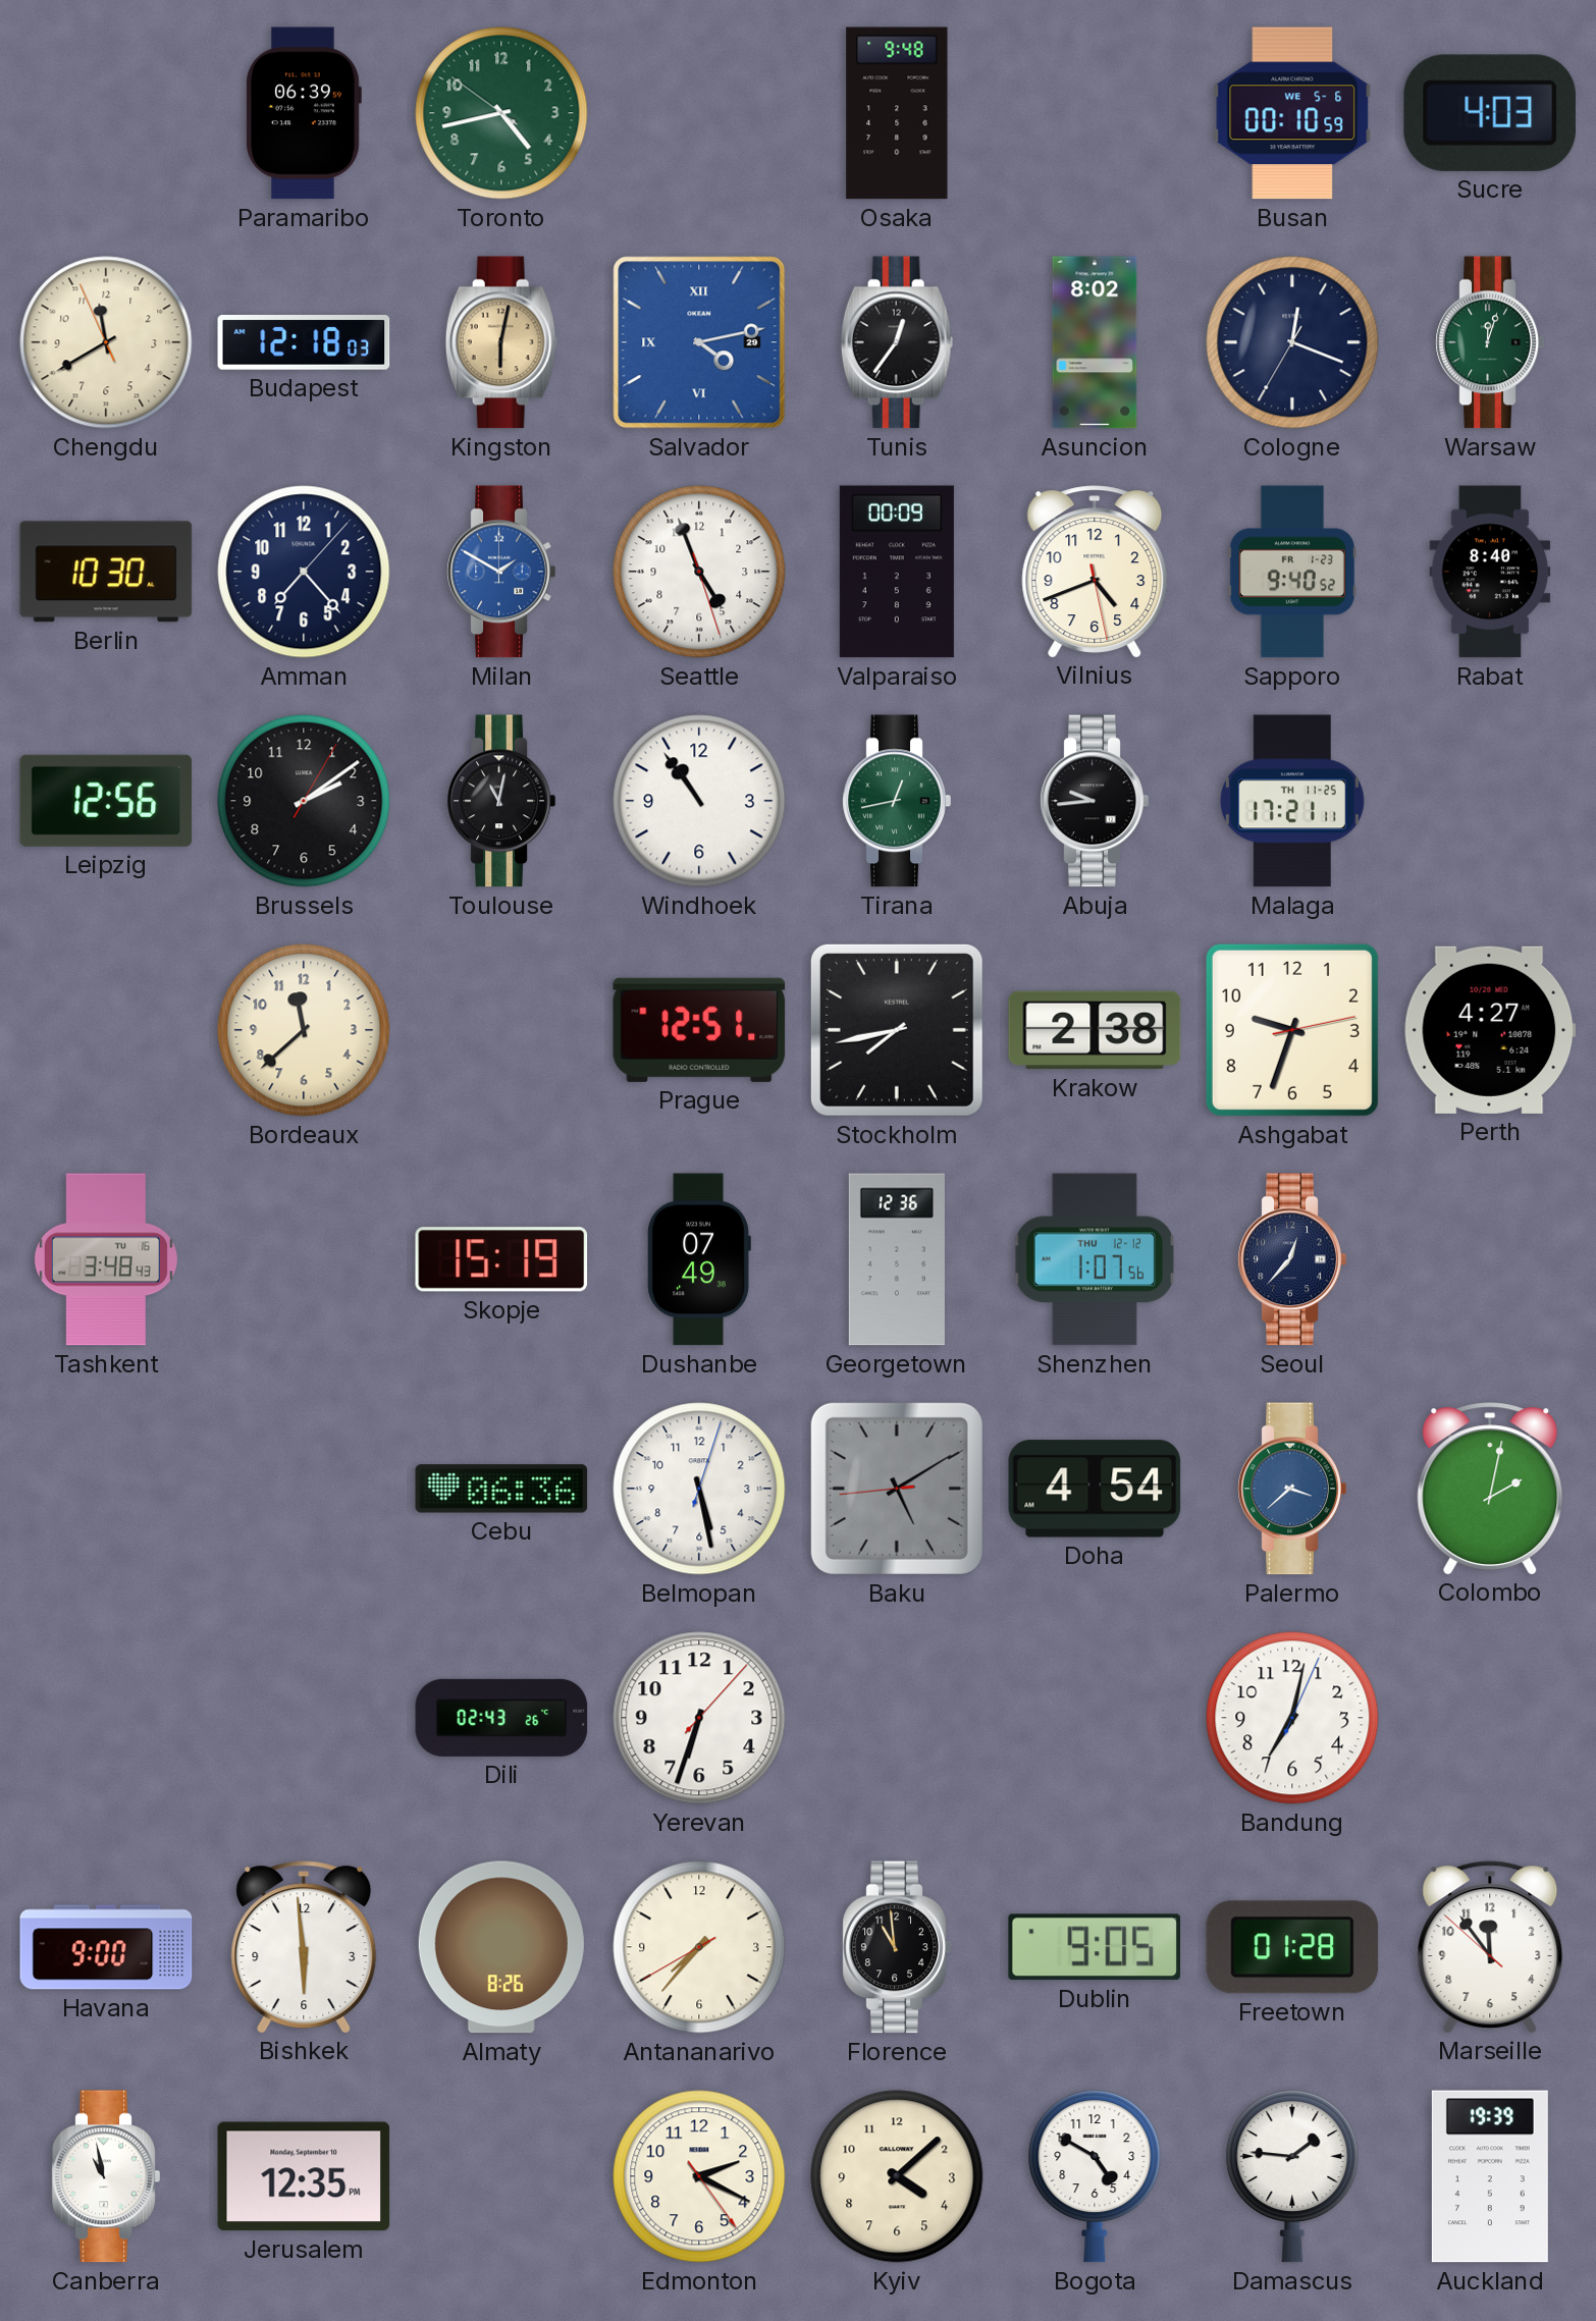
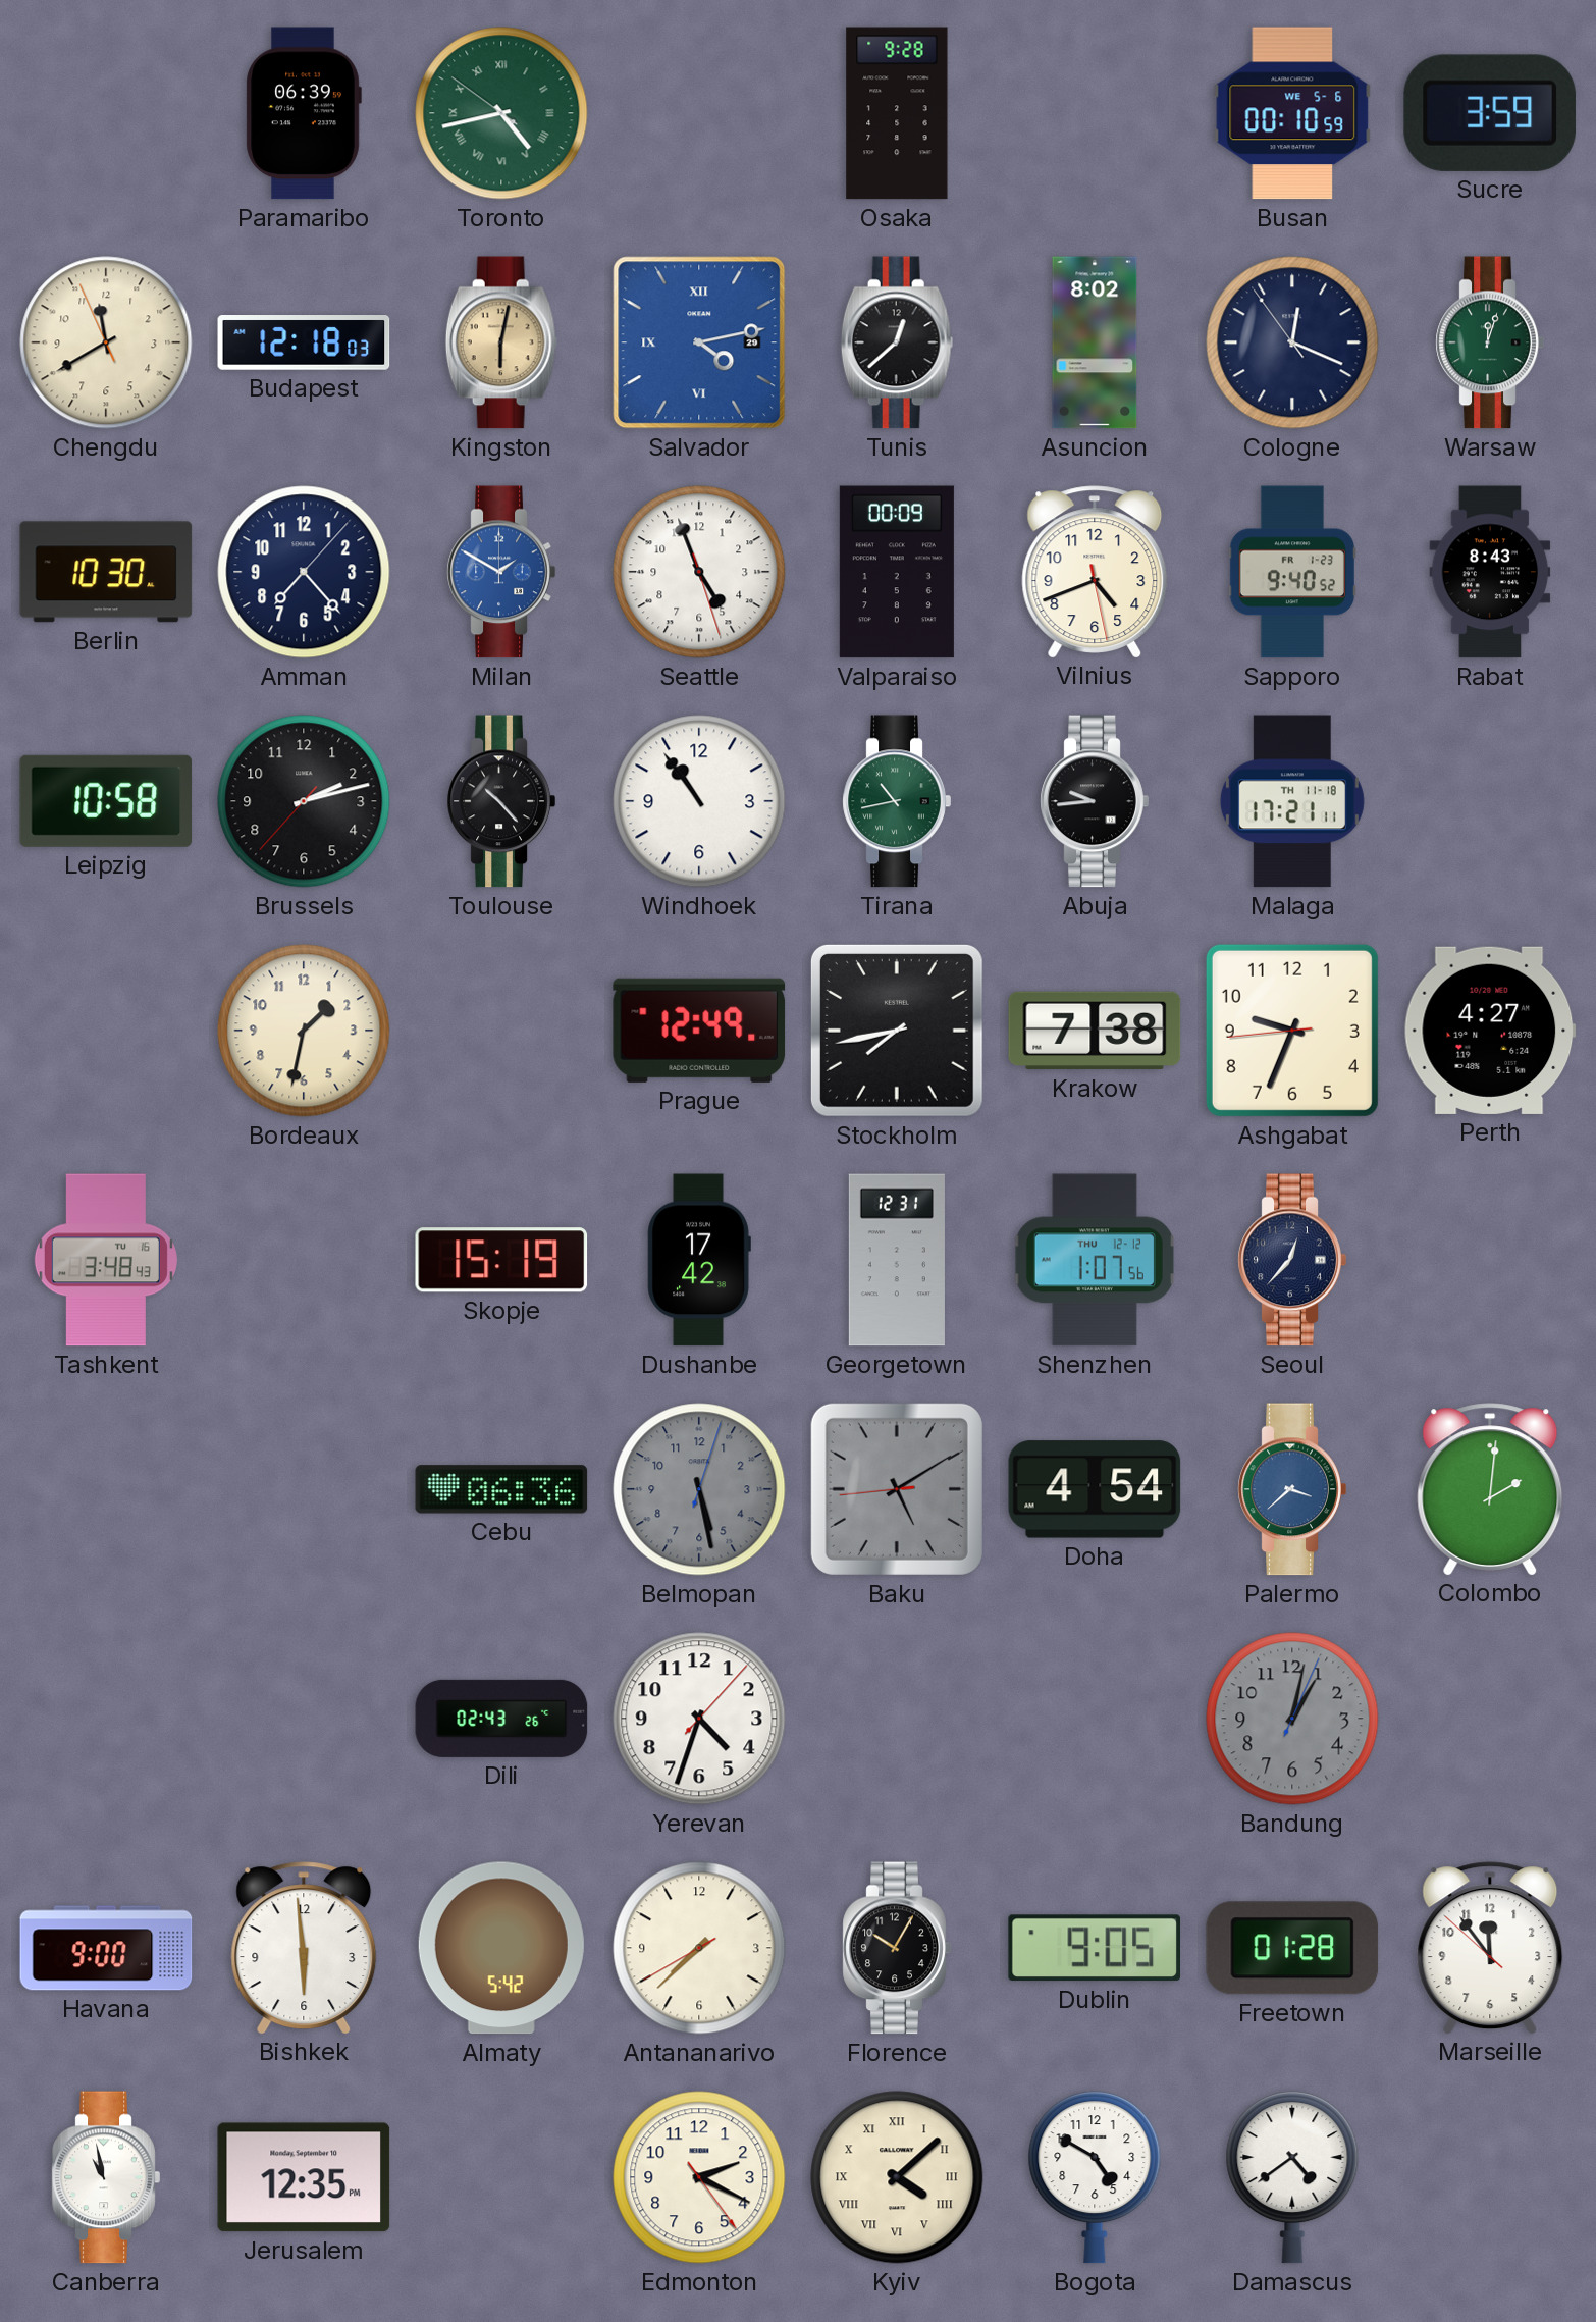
Toronto numerals: Arabic -> Roman (501, 113)
Osaka: 9:48 -> 9:28 (897, 113)
Sucre: 4:03 -> 3:59 (1490, 113)
Tunis: 12:36 -> 12:38 (897, 342)
Cologne: 12:18:35 -> 12:18:54 (1292, 342)
Rabat: 8:40 -> 8:43 (1490, 572)
Leipzig: 12:56 -> 10:58 (106, 801)
Brussels: 2:09 -> 2:12 (304, 801)
Toulouse: 11:02 -> 10:23 (501, 801)
Tirana: 12:43 -> 10:43 (897, 801)
Malaga date: TH 11-25 -> TH 11-18 (1292, 801)
Bordeaux: 11:38 -> 1:32 (304, 1031)
Prague: 12:51 -> 12:49 (699, 1031)
Krakow: 2:38 -> 7:38 (1095, 1031)
Ashgabat: 9:33:13 -> 9:33:44 (1292, 1031)
Dushanbe: 07:49 -> 17:42 (699, 1260)
Georgetown: 12:36 -> 12:31 (897, 1260)
Belmopan dial: white -> grey (699, 1489)
Colombo: 2:02 -> 2:01 (1490, 1489)
Yerevan: 6:33 -> 4:33 (699, 1719)
Bandung: 7:02 -> 1:02 (1292, 1719)
Bandung dial: white -> grey (1292, 1719)
Almaty: 8:26 -> 5:42 (501, 1948)
Antananarivo: 7:36 -> 7:37 (699, 1948)
Florence: 10:59 -> 10:05 (897, 1948)
Kyiv numerals: Arabic -> Roman (897, 2177)
Damascus: 1:46 -> 4:39 (1292, 2177)
Auckland: 19:39 -> none (1490, 2176)
